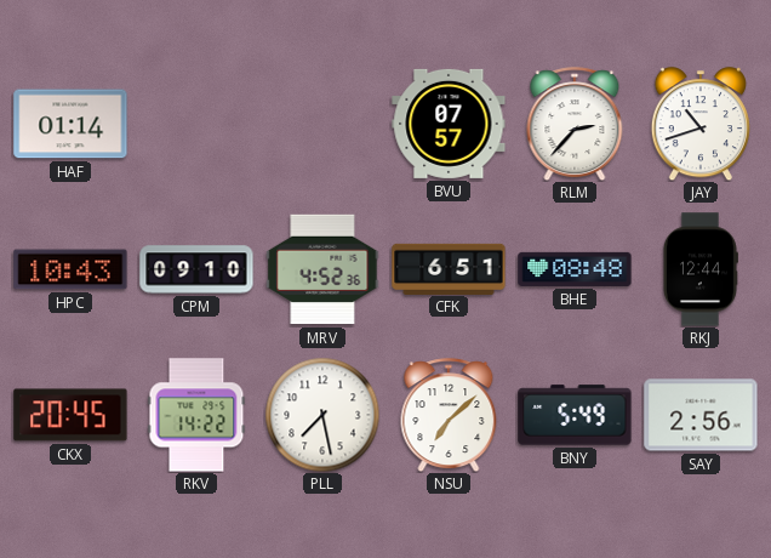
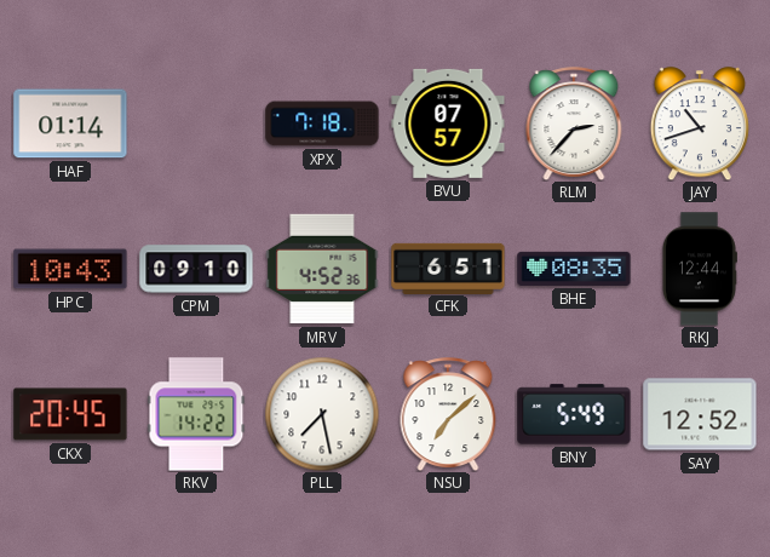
XPX: none -> 7:18 (322, 124)
BHE: 08:48 -> 08:35 (574, 269)
SAY: 2:56 -> 12:52 (700, 414)
